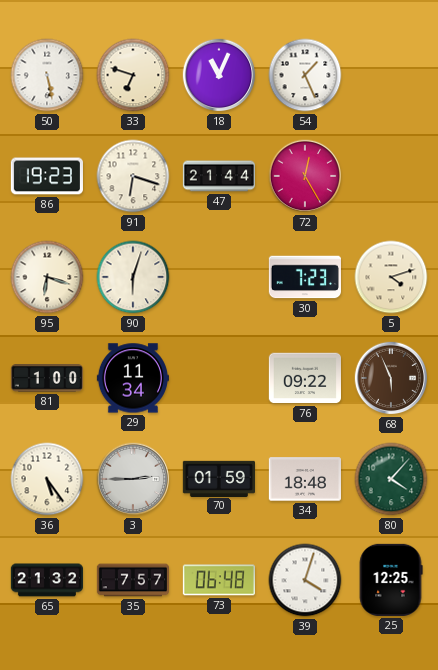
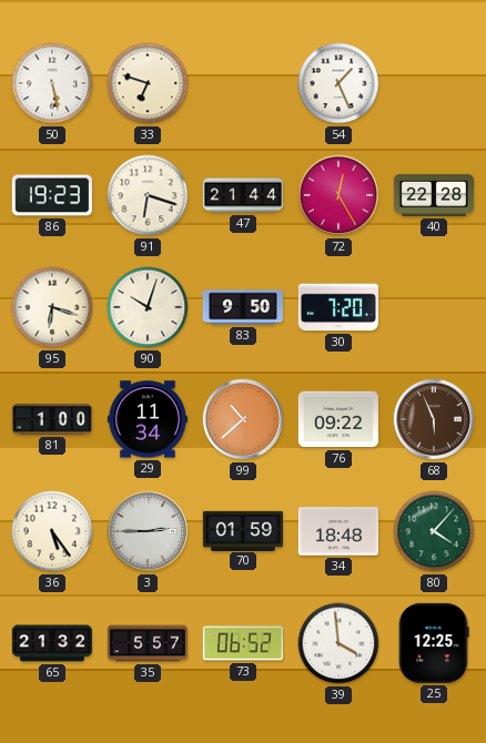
18: 11:04 -> none (219, 75)
40: none -> 22:28 (433, 195)
90: 6:03 -> 10:03 (148, 307)
83: none -> 9:50 (242, 307)
30: 7:23 -> 7:20 (338, 307)
5: 4:12 -> none (391, 277)
99: none -> 10:38 (243, 419)
35: 7:57 -> 5:57 (146, 643)
73: 06:48 -> 06:52 (243, 643)
39: 4:03 -> 3:59 (338, 643)
